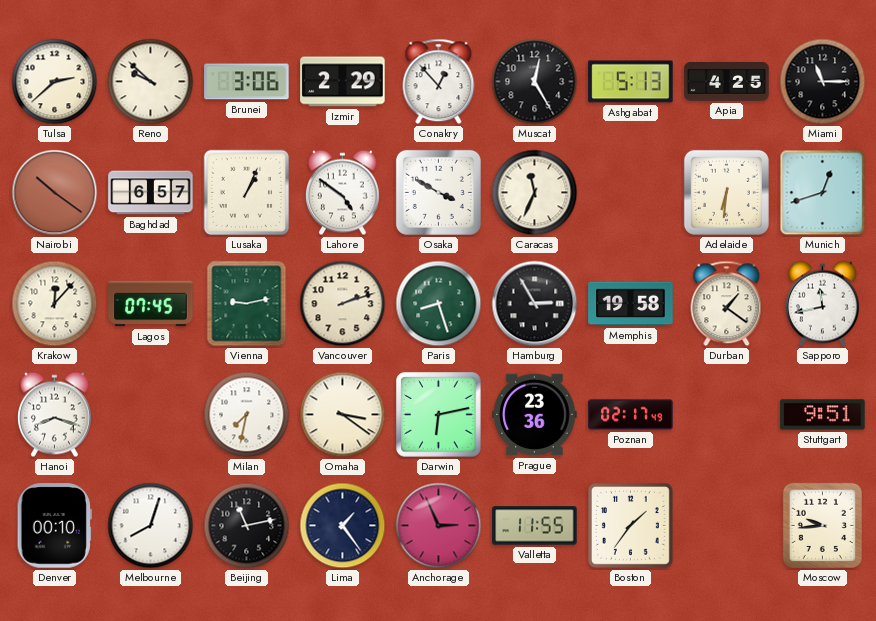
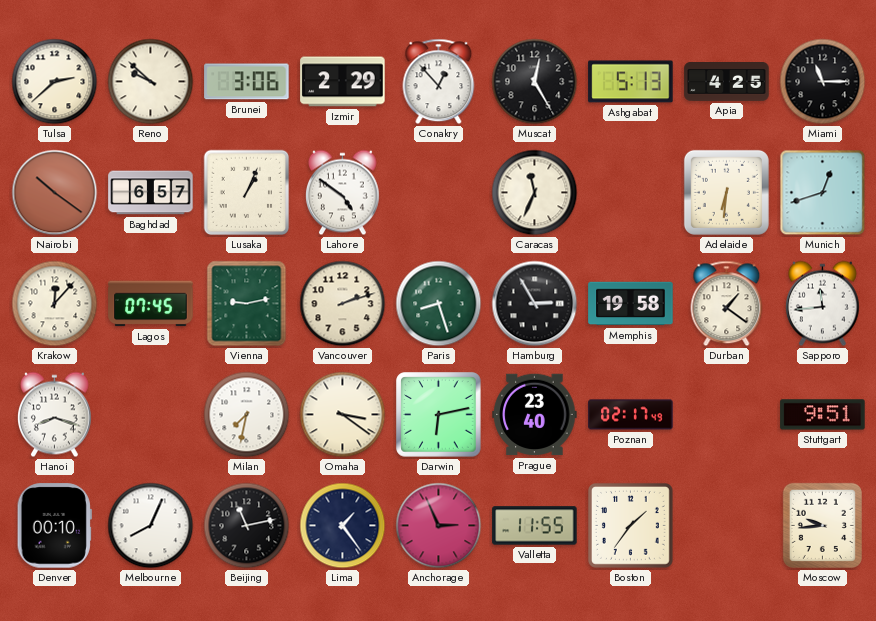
Osaka: 3:50 -> none (438, 192)
Sapporo: 11:43 -> 11:44 (822, 304)
Prague: 23:36 -> 23:40 (535, 415)
Melbourne: 8:03 -> 8:04 (151, 526)
